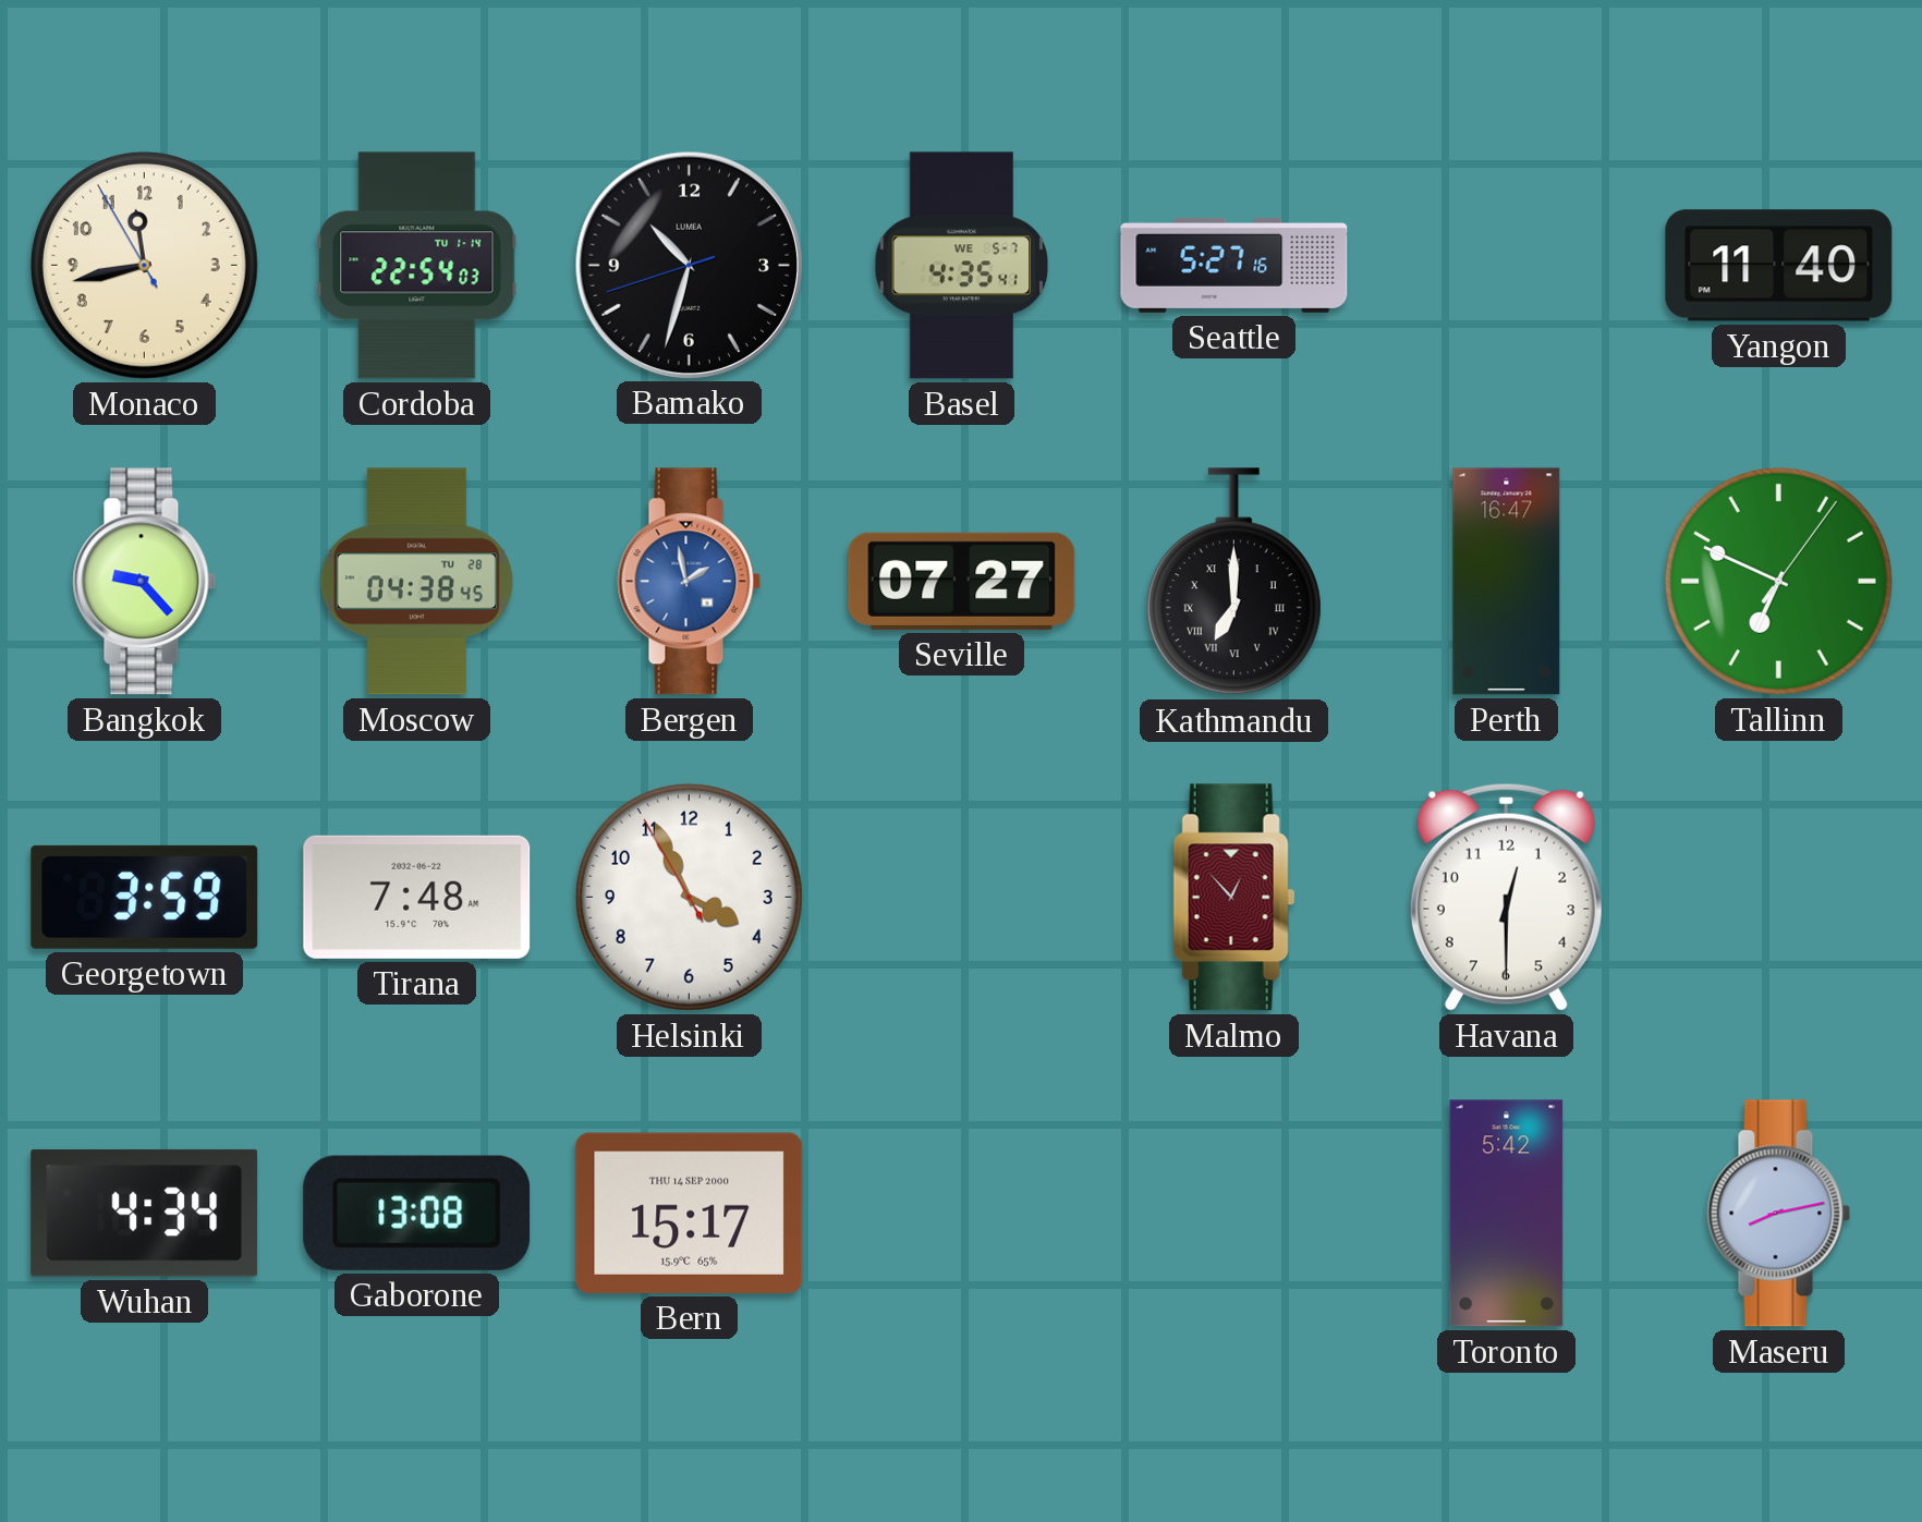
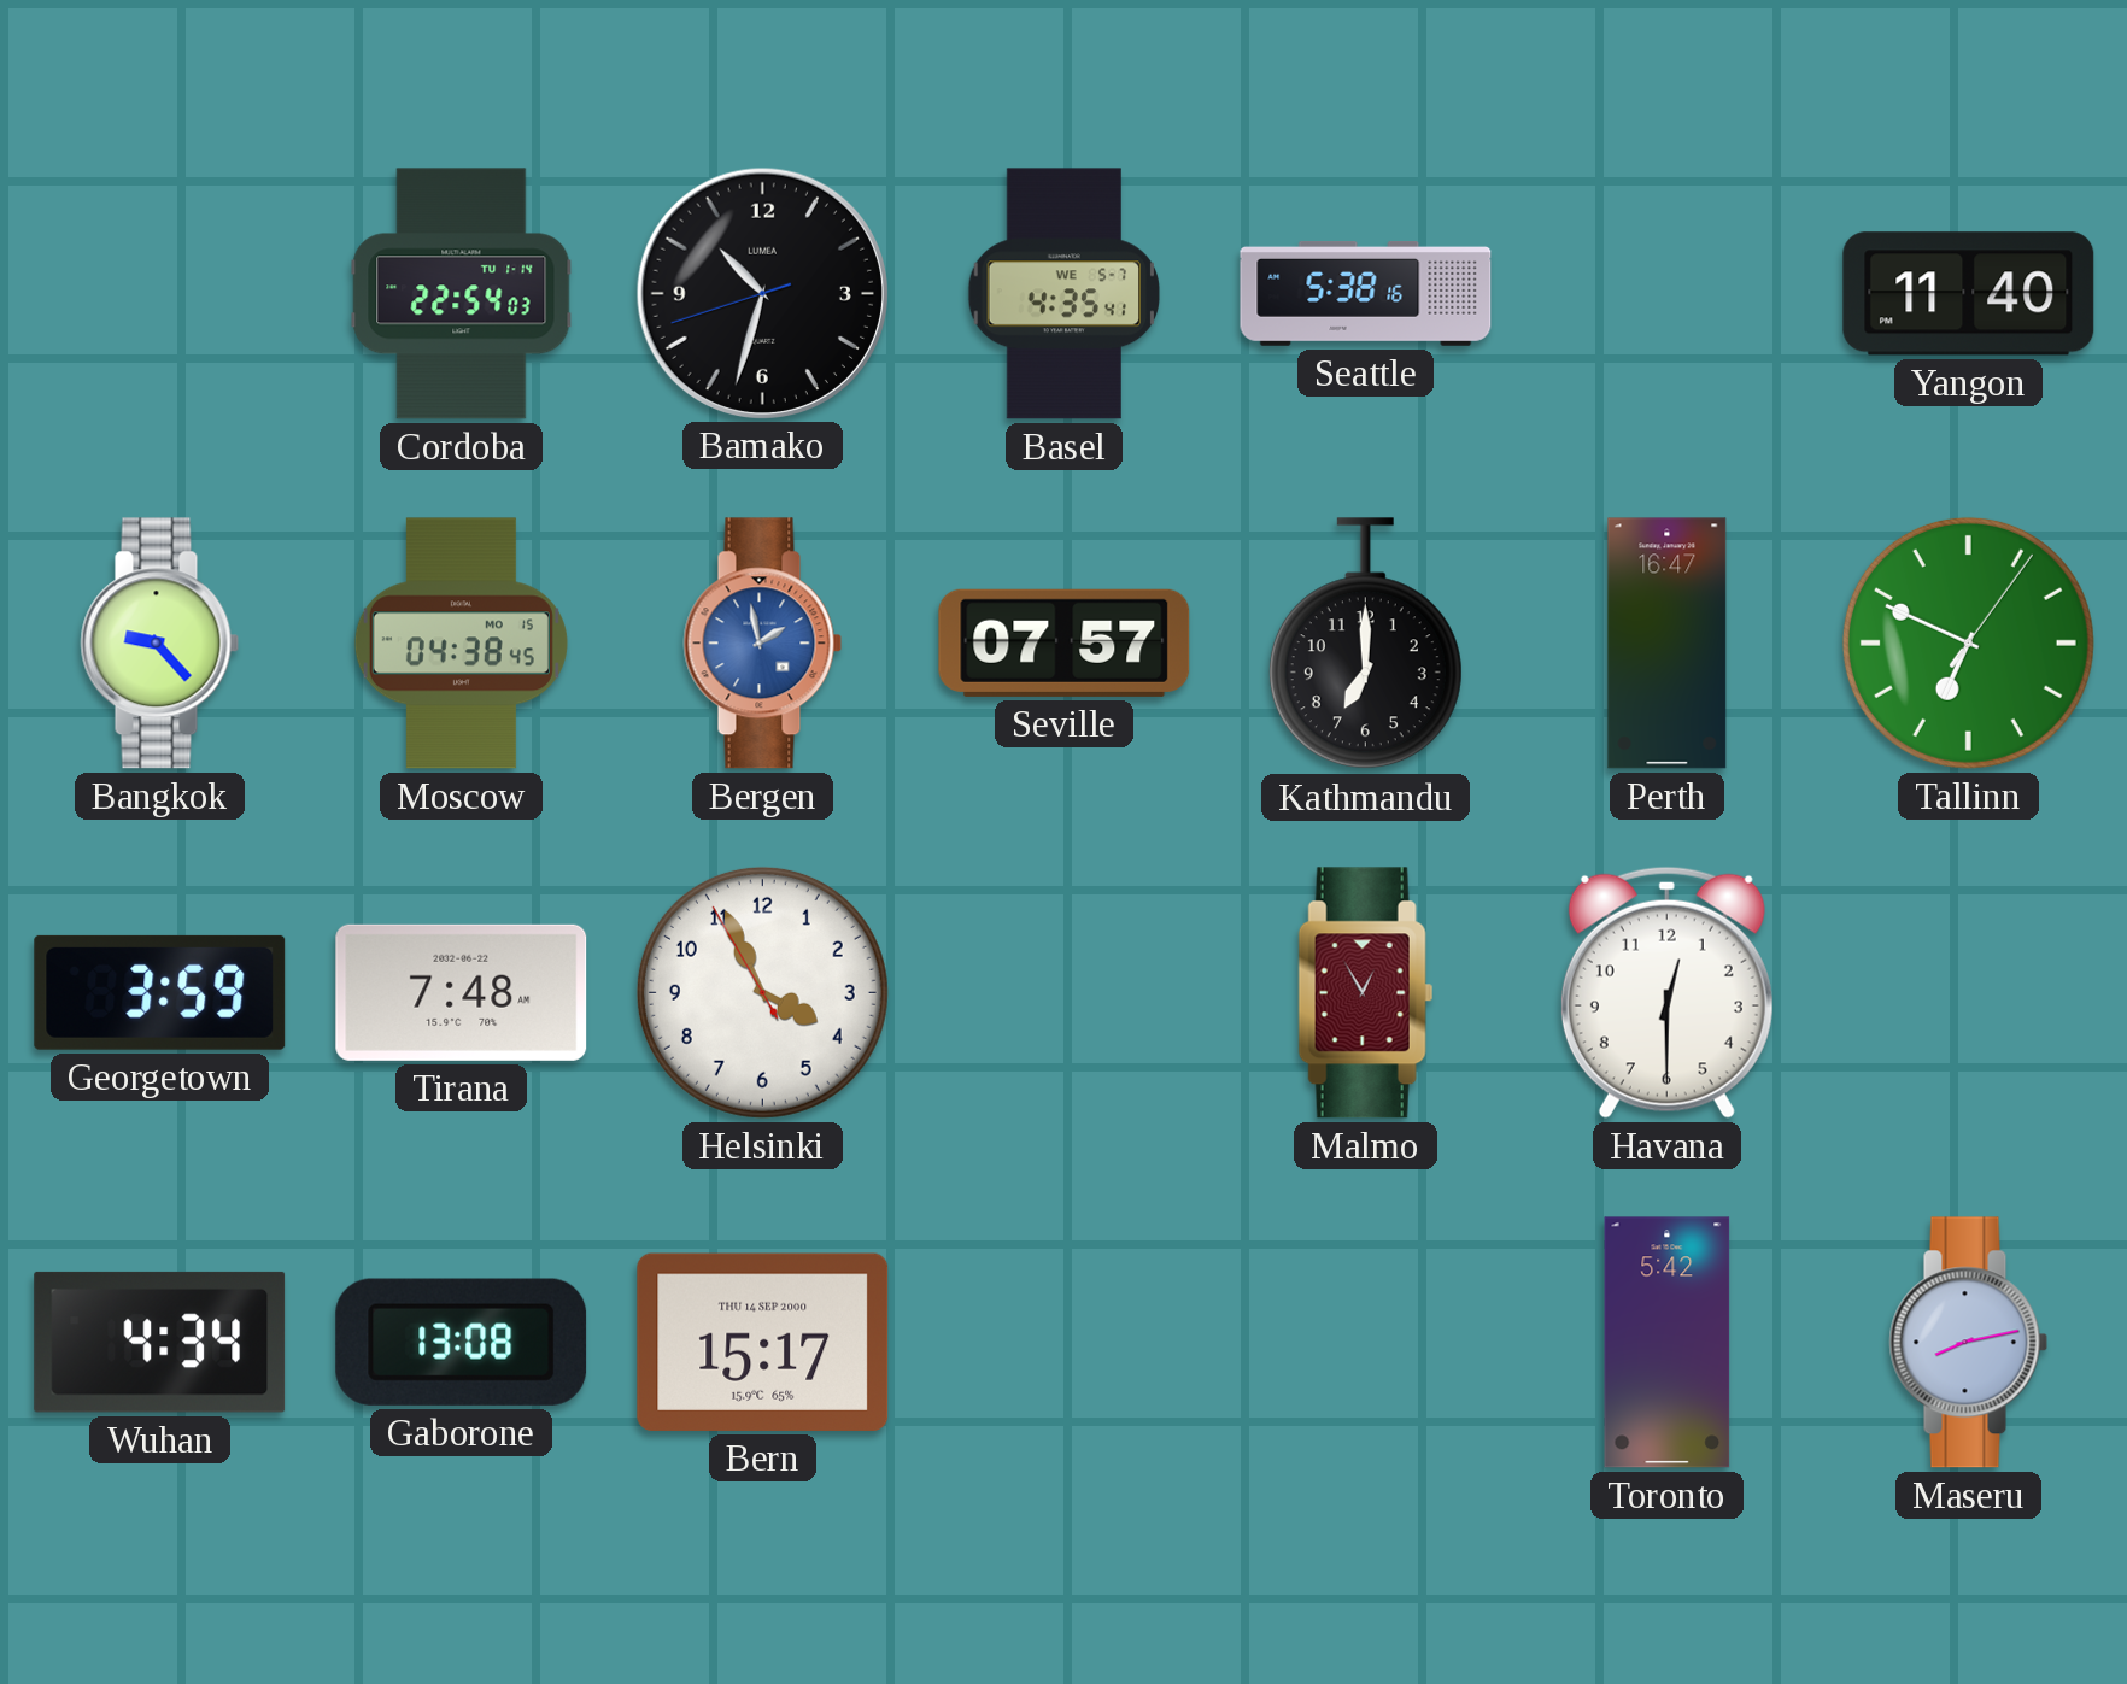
Monaco: 11:42 -> none (144, 265)
Seattle: 5:27 -> 5:38 (1366, 294)
Moscow date: TU 28 -> MO 15 (461, 644)
Seville: 07:27 -> 07:57 (1065, 642)
Kathmandu numerals: Roman -> Arabic (1365, 644)
Malmo: 12:53 -> 12:55 (1366, 993)
